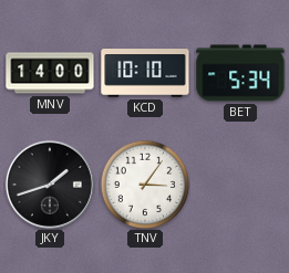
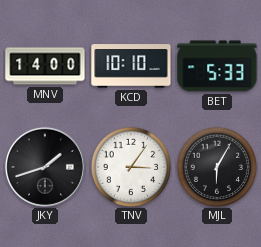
BET: 5:34 -> 5:33 (217, 66)
MJL: none -> 6:05 (217, 167)
